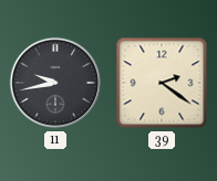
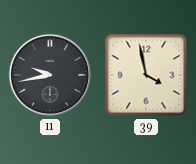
39: 2:21 -> 3:58 (146, 75)
